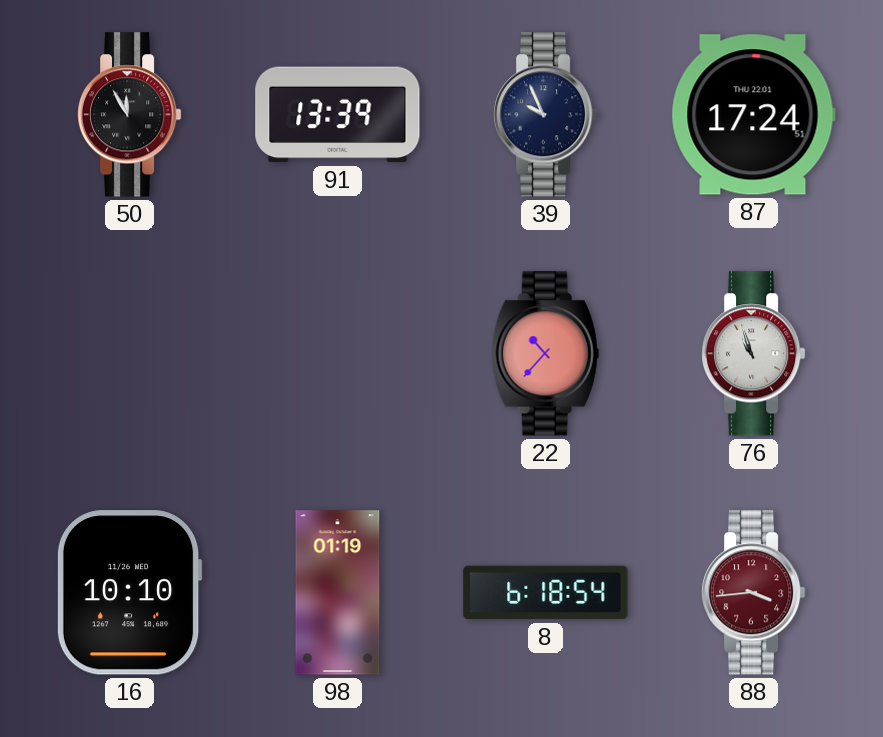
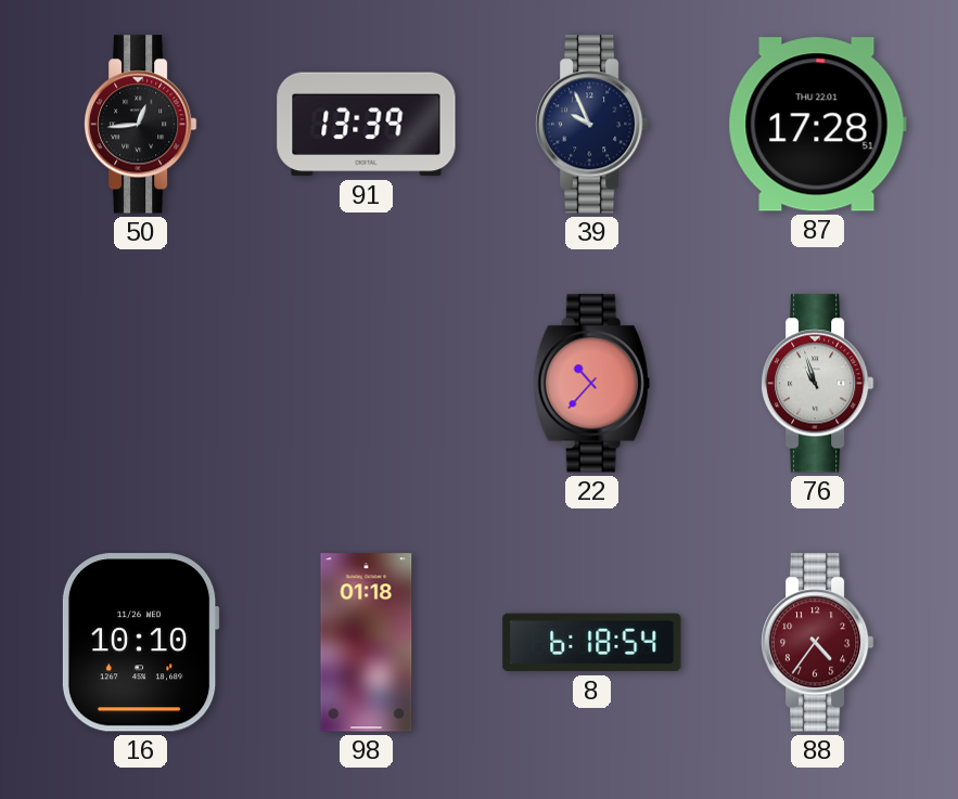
50: 11:55 -> 12:44 (141, 125)
87: 17:24 -> 17:28 (817, 125)
98: 01:19 -> 01:18 (367, 643)
88: 3:44 -> 4:36 (818, 643)
